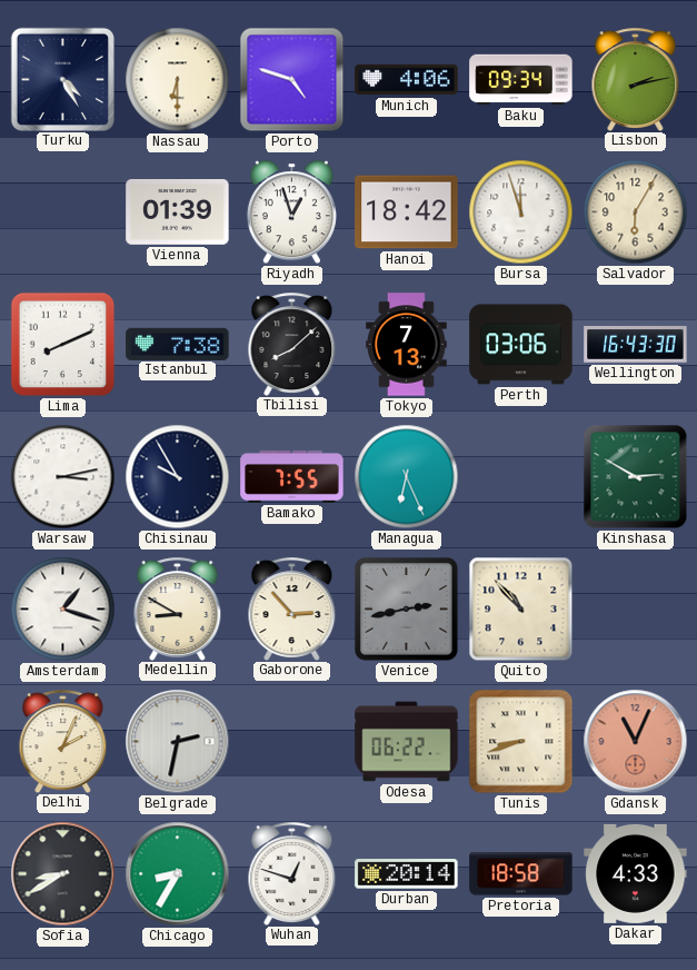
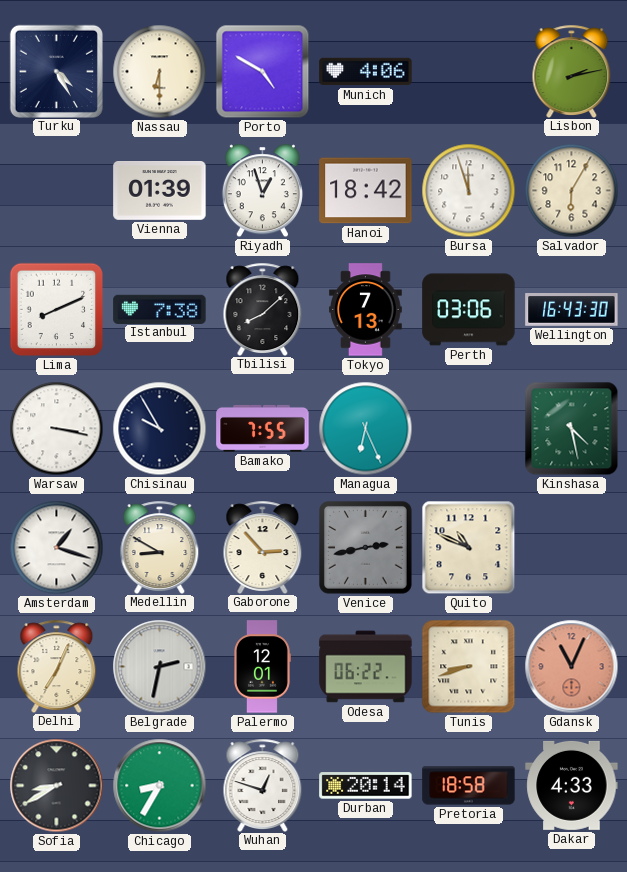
Porto: 4:48 -> 4:50 (263, 72)
Baku: 09:34 -> none (521, 80)
Warsaw: 3:13 -> 3:17 (57, 429)
Kinshasa: 2:50 -> 4:28 (572, 429)
Quito: 10:53 -> 10:49 (469, 548)
Delhi: 2:04 -> 7:04 (57, 666)
Palermo: none -> 12:01 (263, 667)
